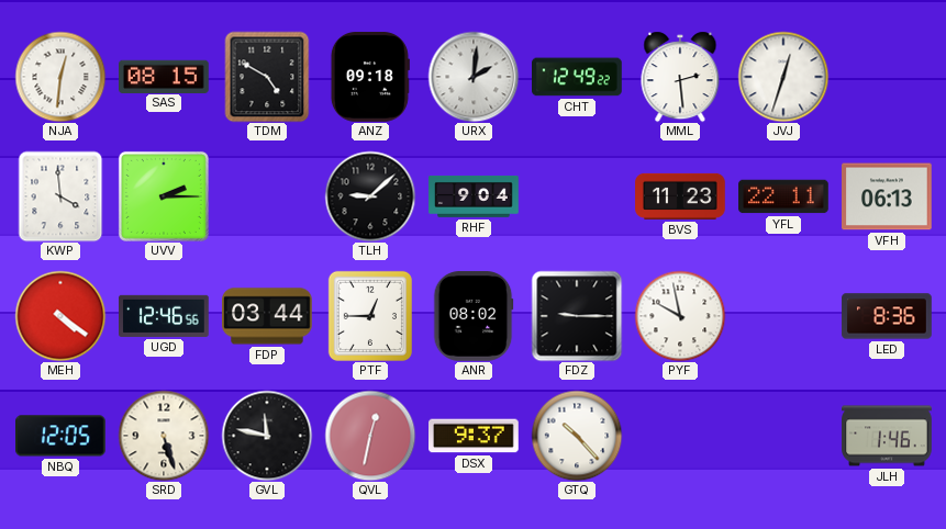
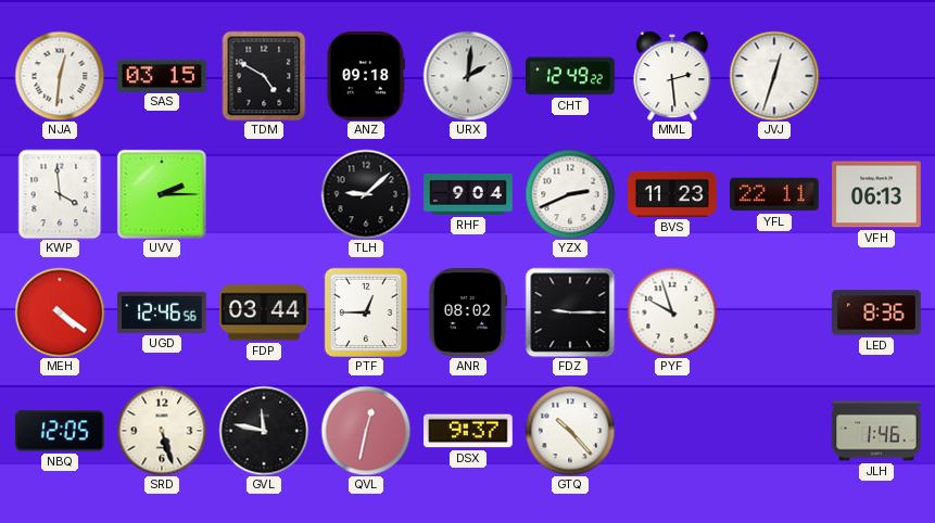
SAS: 08:15 -> 03:15 (163, 75)
YZX: none -> 2:41 (570, 194)
PYF: 9:58 -> 9:57 (672, 312)
